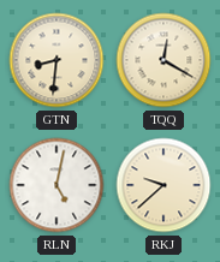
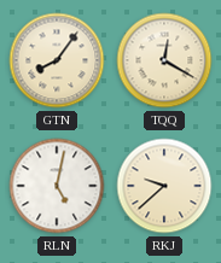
GTN: 8:31 -> 8:06 (57, 60)
